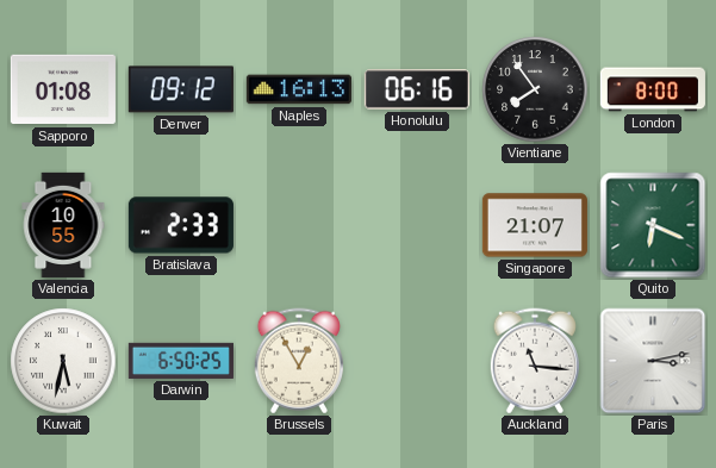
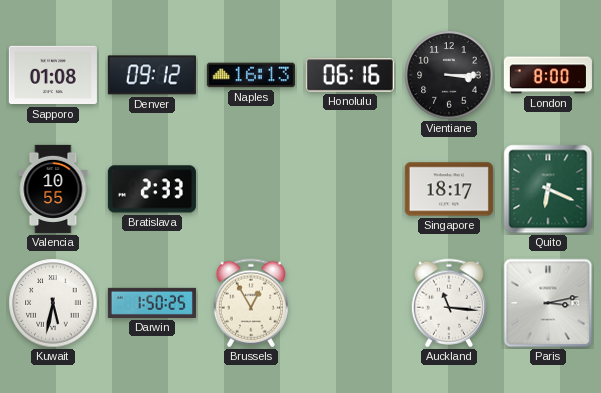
Vientiane: 7:54 -> 3:15 (449, 75)
Singapore: 21:07 -> 18:17 (449, 189)
Darwin: 6:50 -> 1:50 (152, 303)
